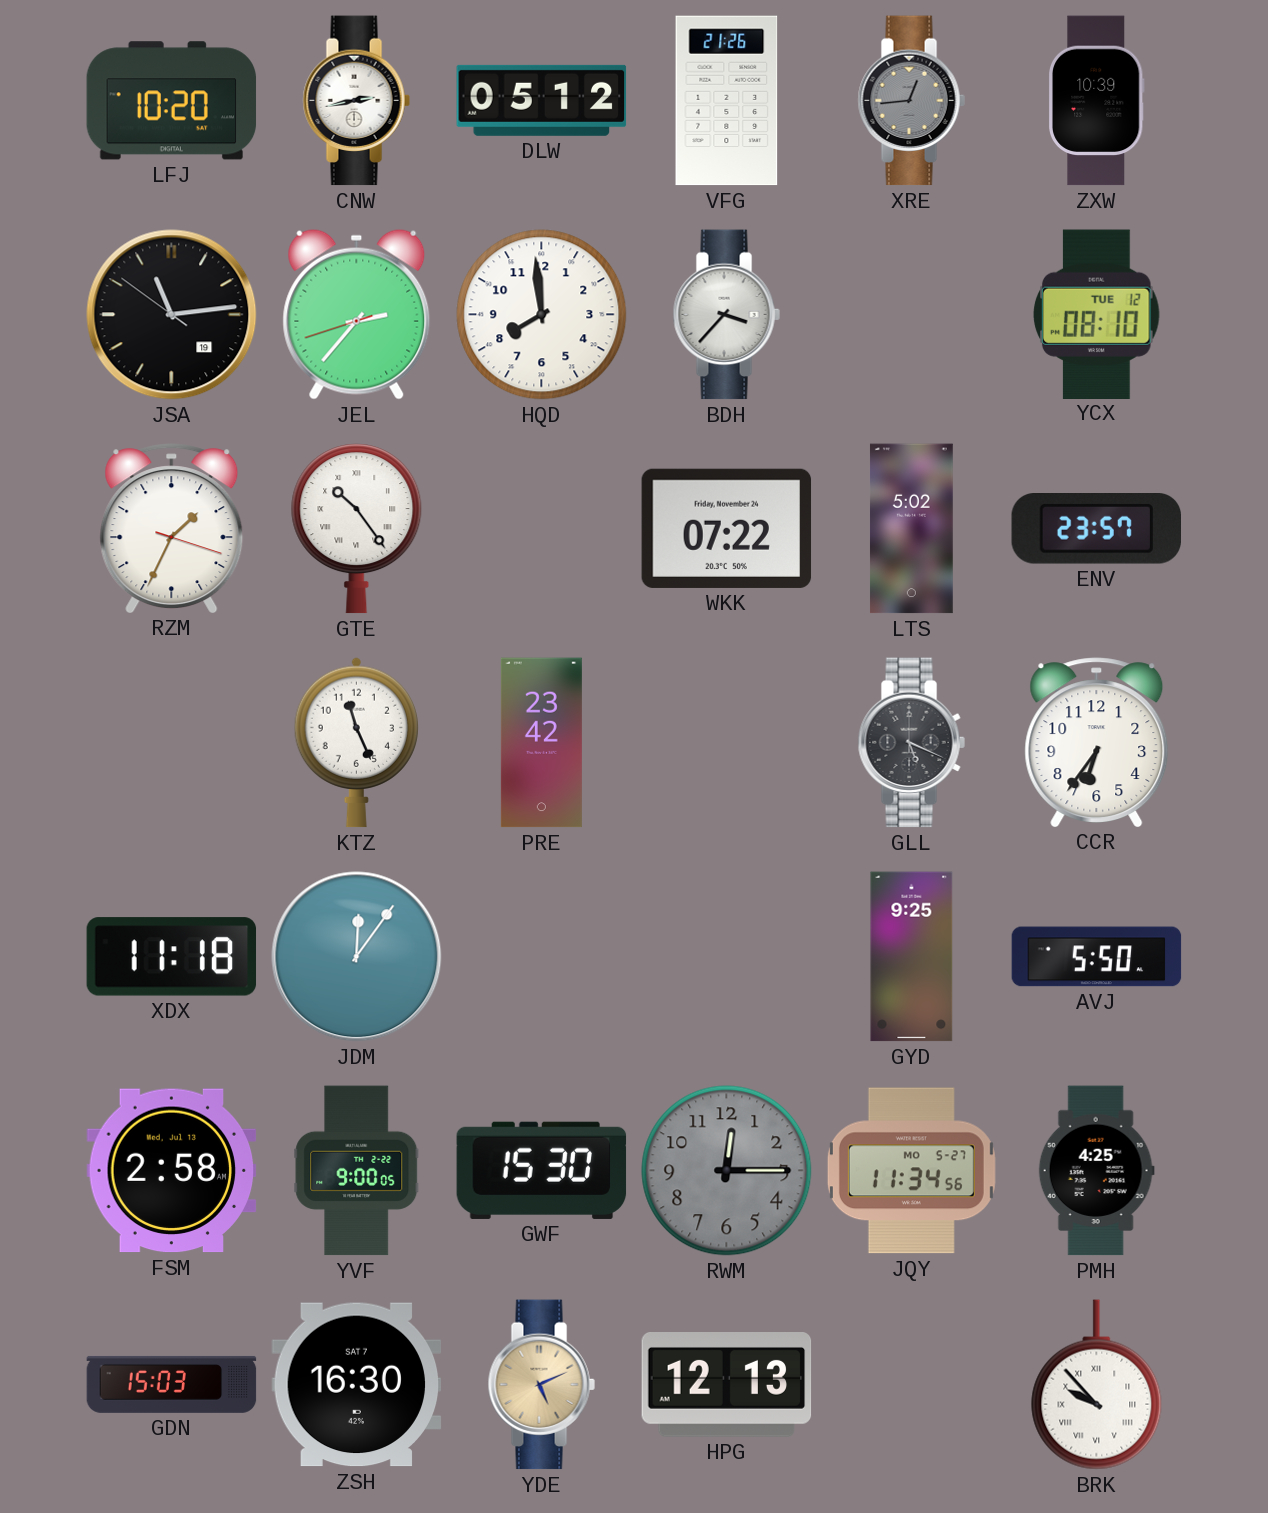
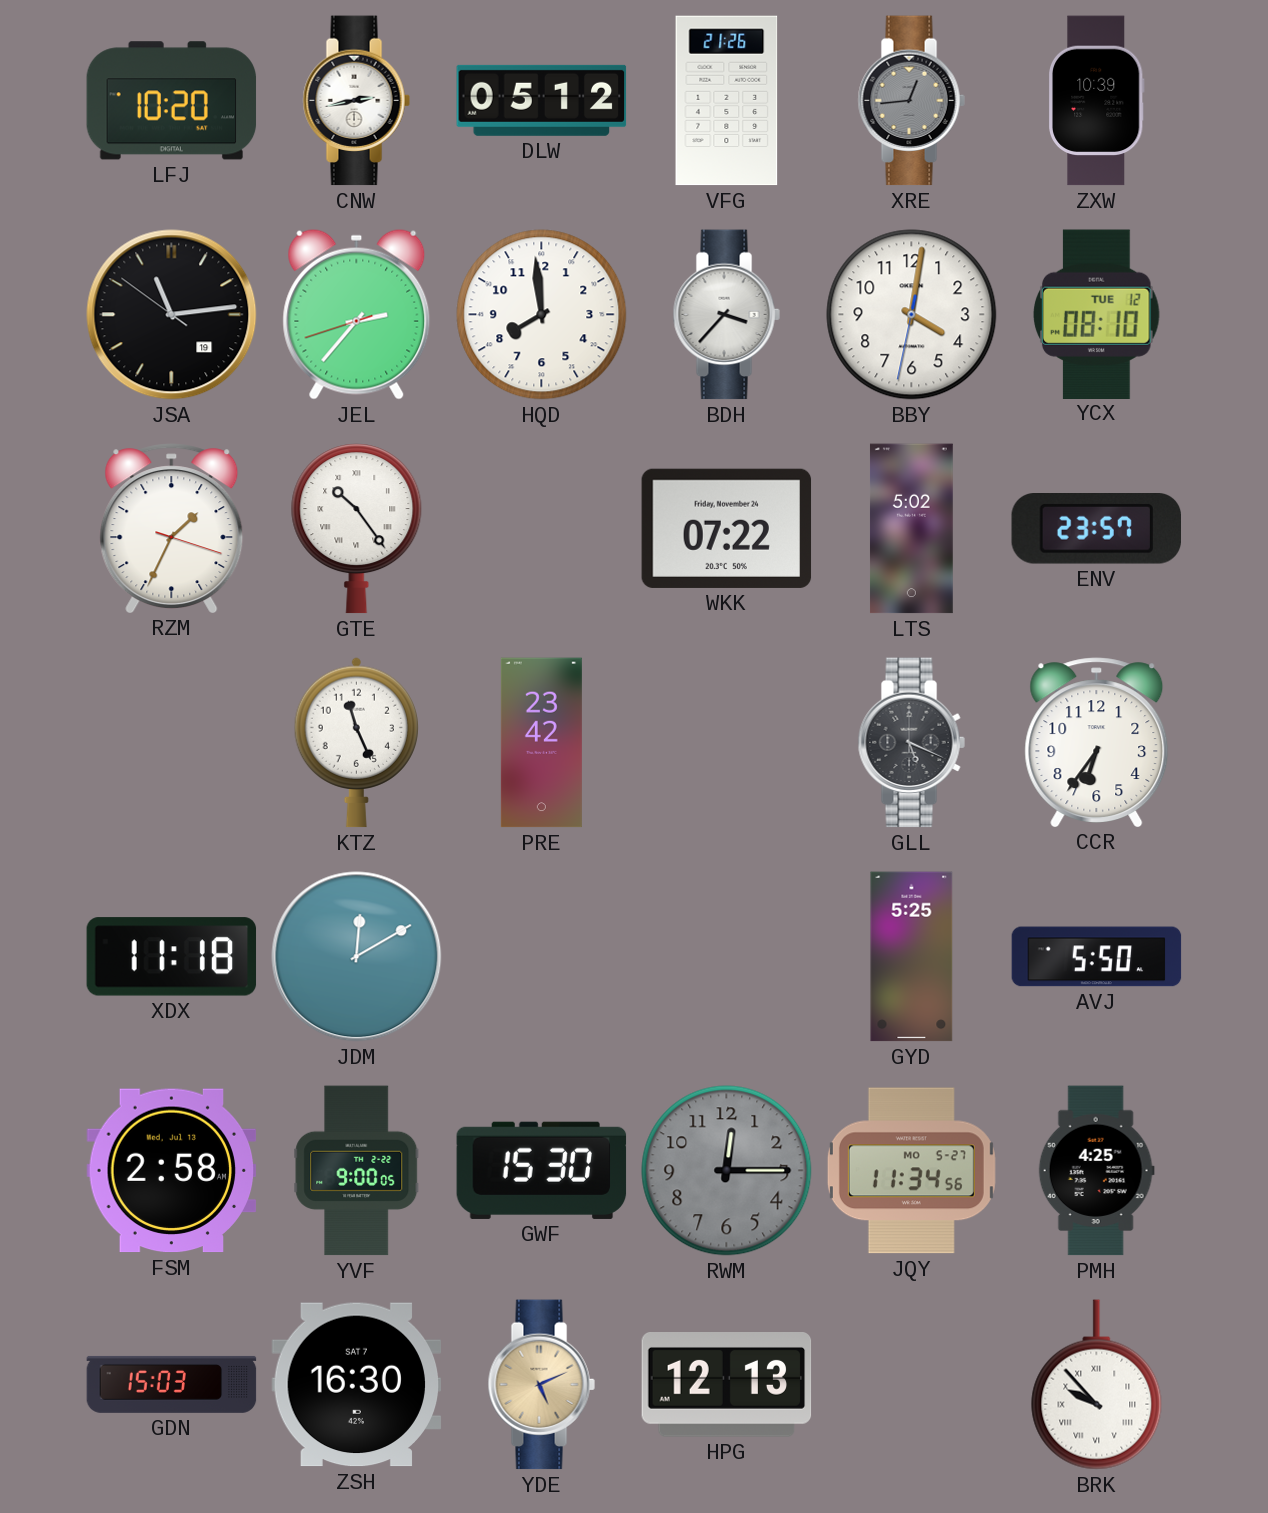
BBY: none -> 4:01 (912, 315)
JDM: 12:06 -> 12:10 (357, 957)
GYD: 9:25 -> 5:25 (912, 957)
